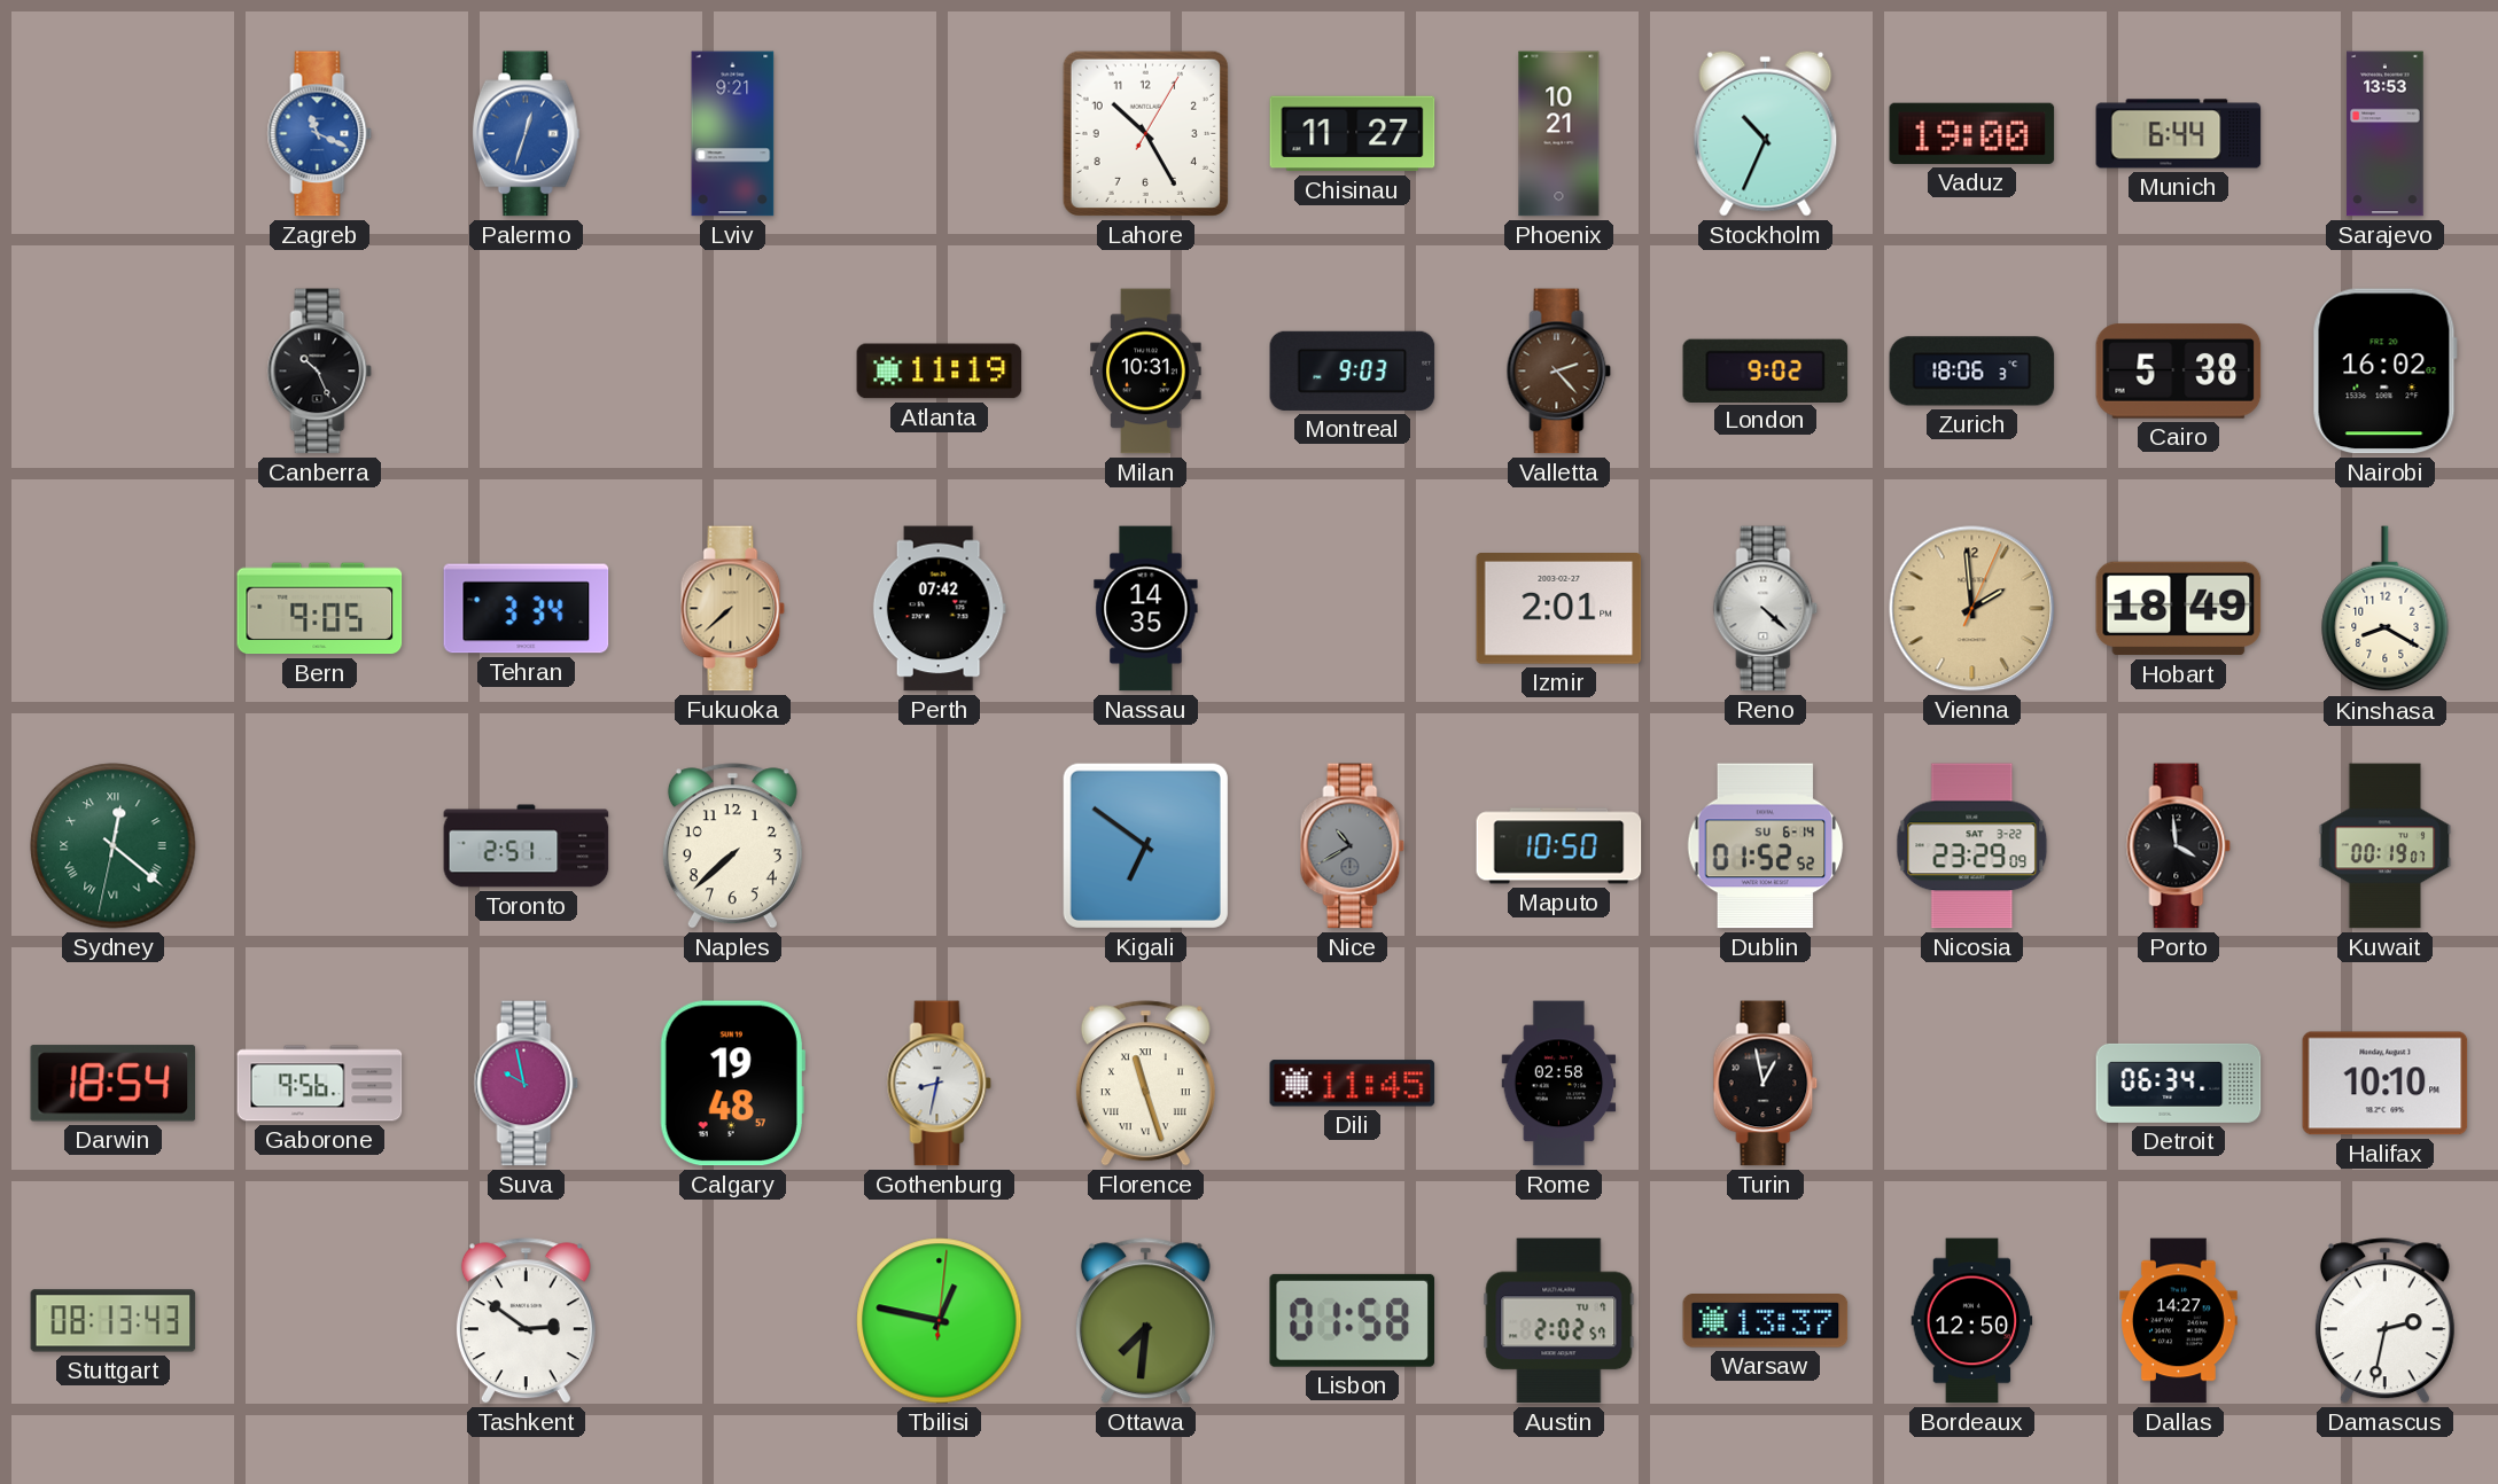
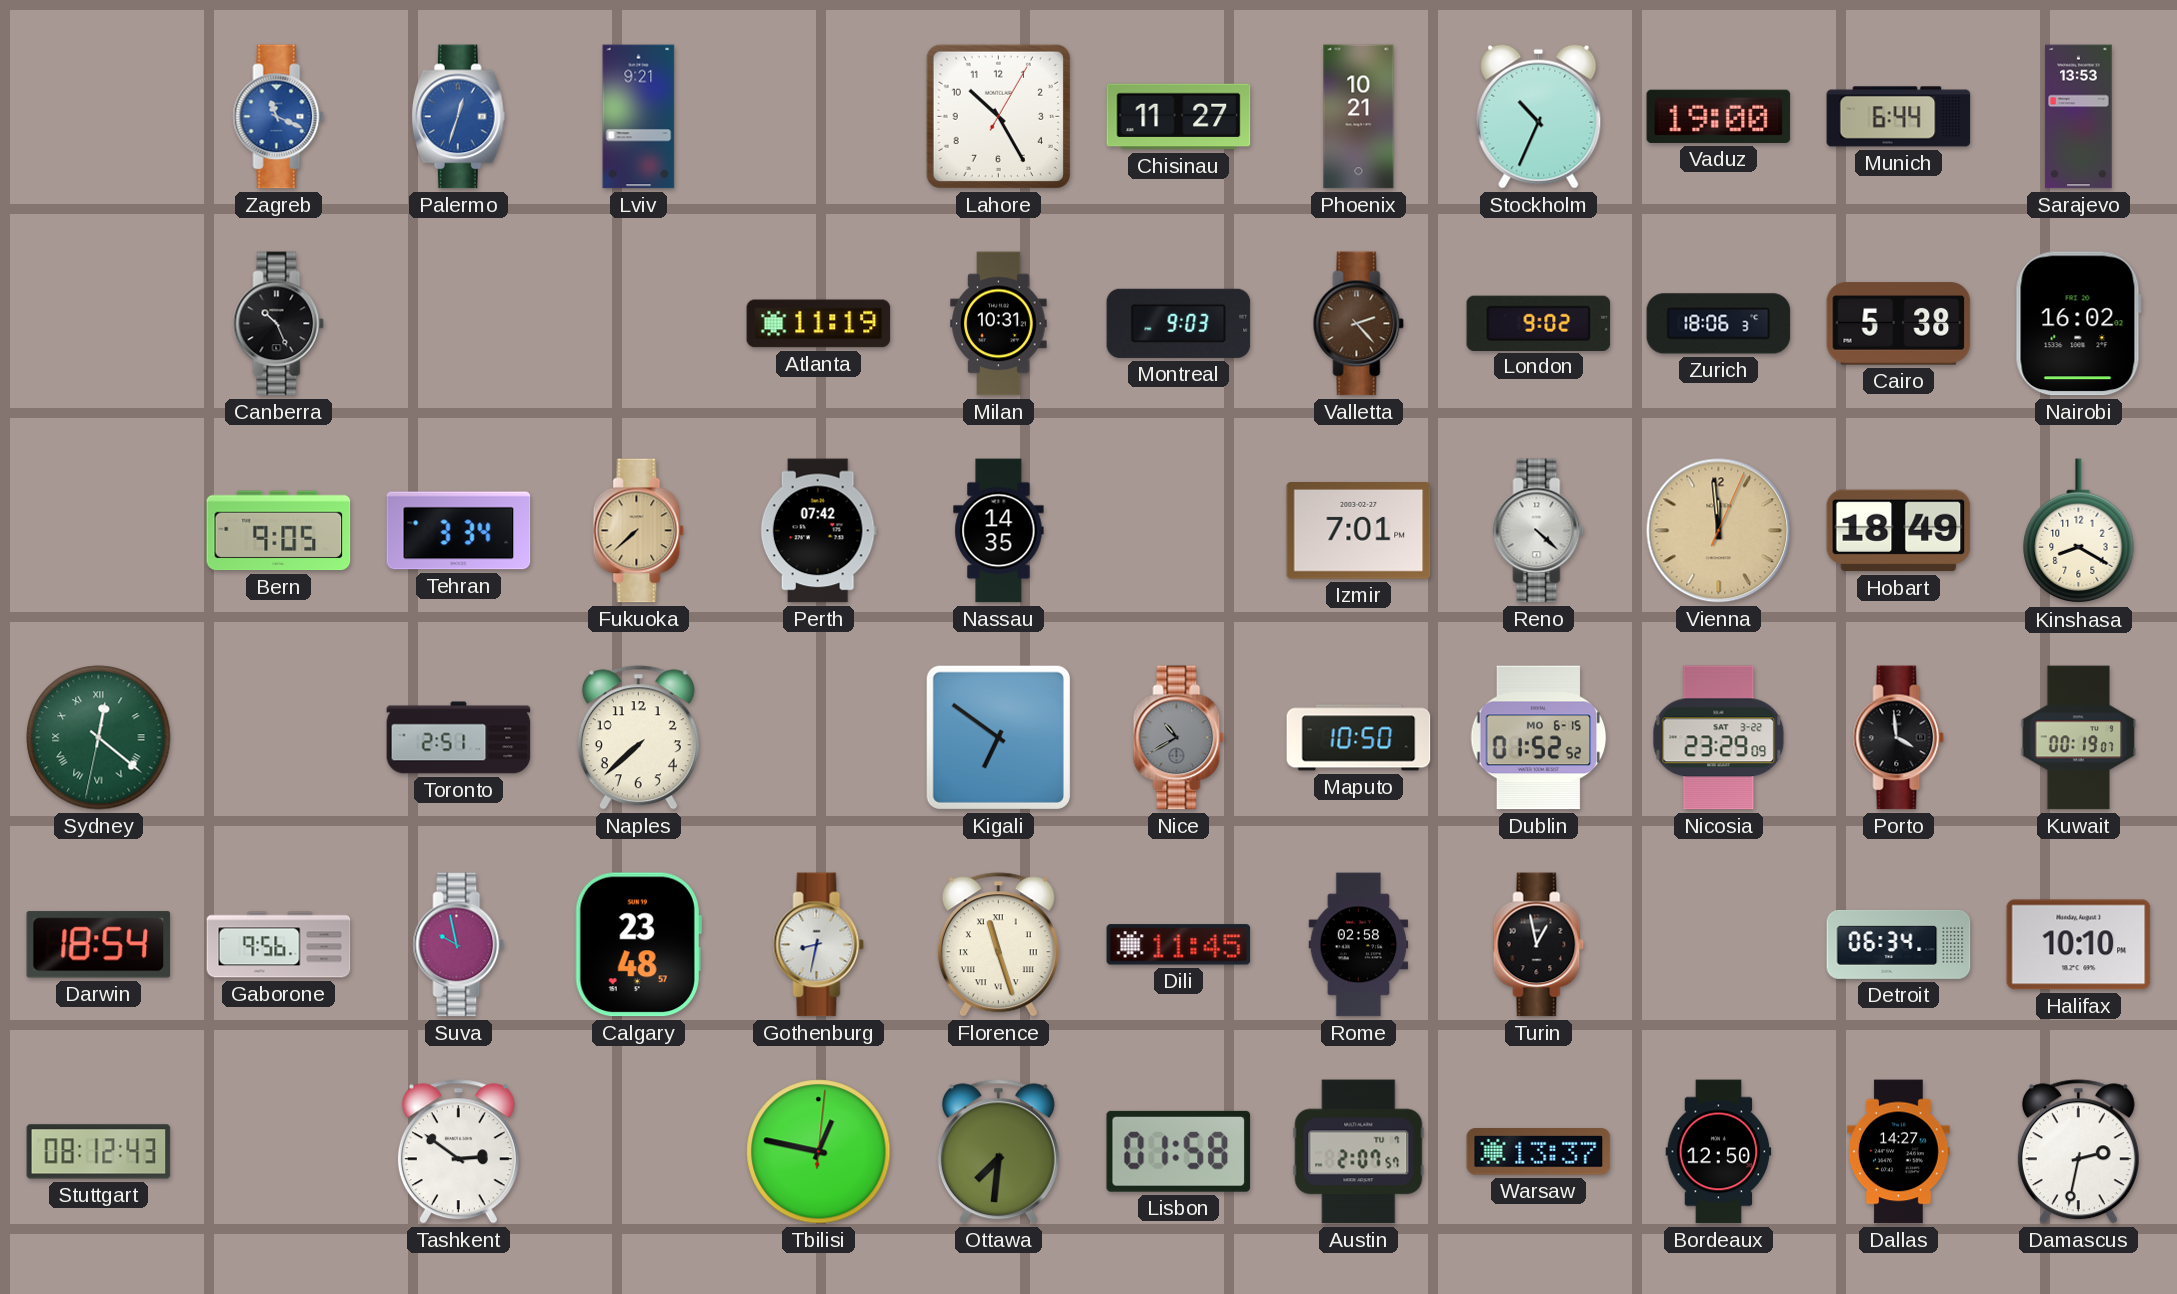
Izmir: 2:01 -> 7:01 (1359, 531)
Vienna: 1:59 -> 11:59 (1719, 531)
Dublin date: SU 6-14 -> MO 6-15 (1539, 738)
Calgary: 19:48 -> 23:48 (638, 945)
Stuttgart: 08:13 -> 08:12 (99, 1152)
Austin: 2:02 -> 2:07 (1359, 1152)
